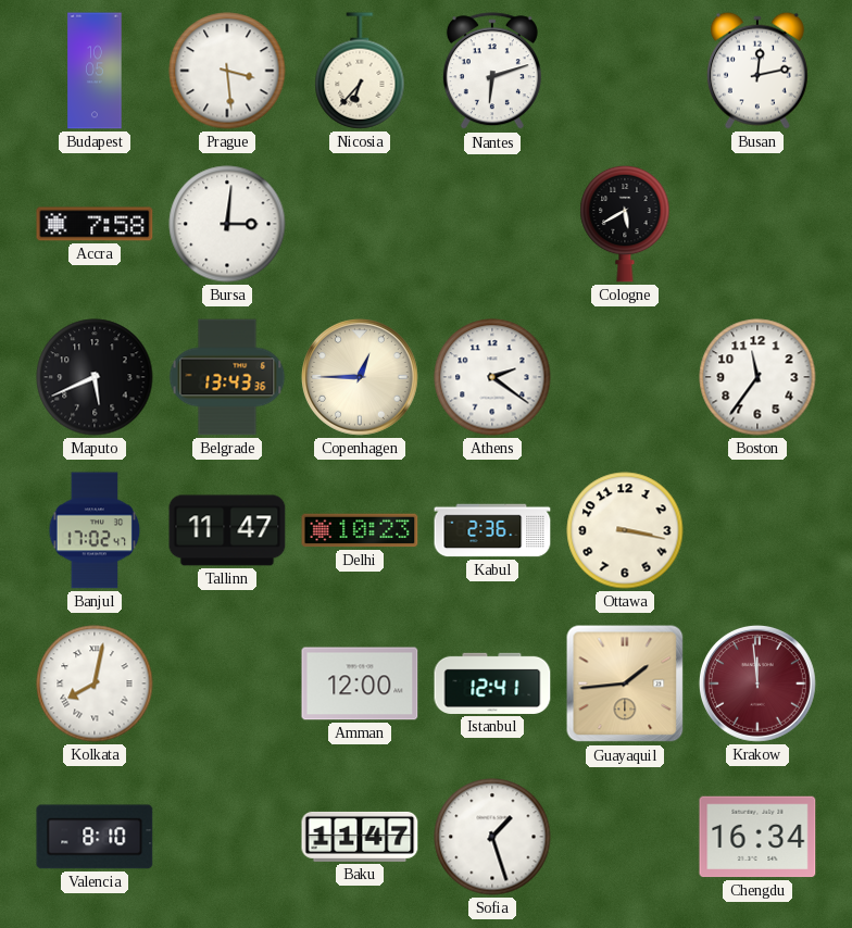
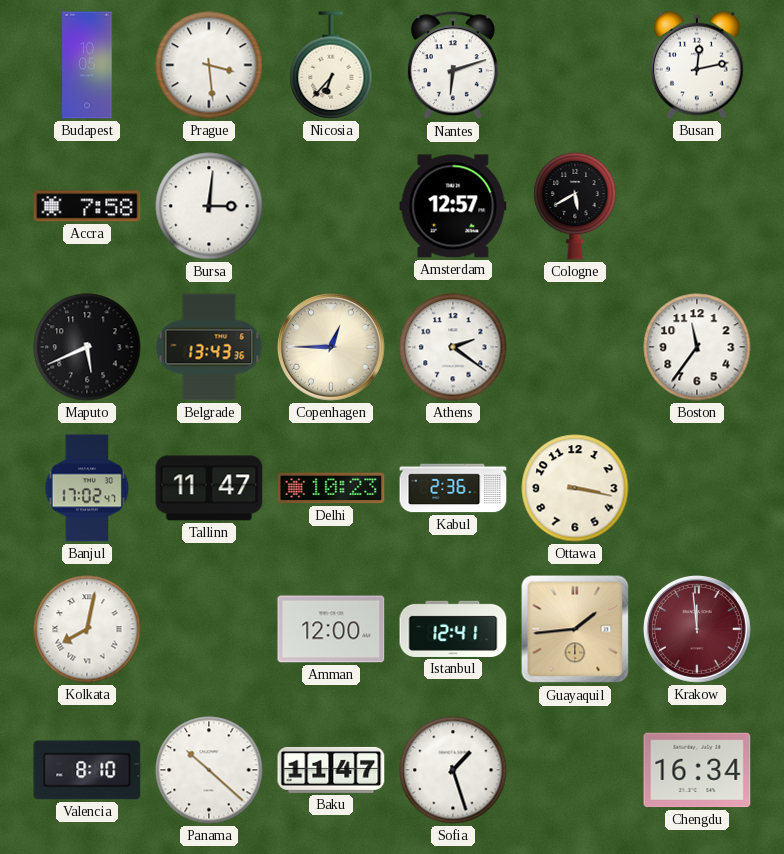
Amsterdam: none -> 12:57 (453, 206)
Panama: none -> 10:22 (209, 770)
